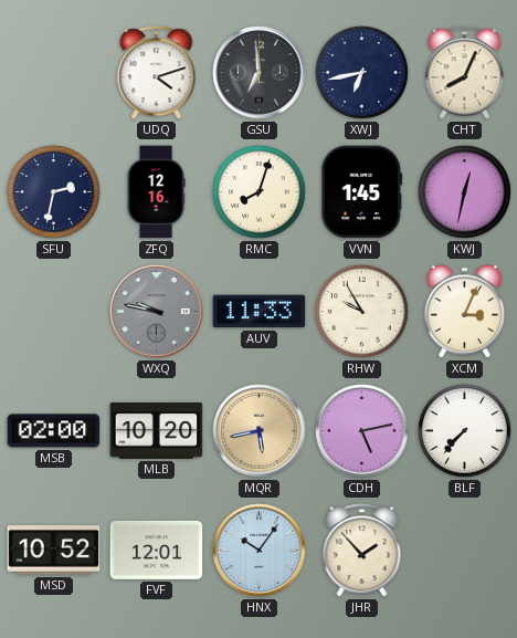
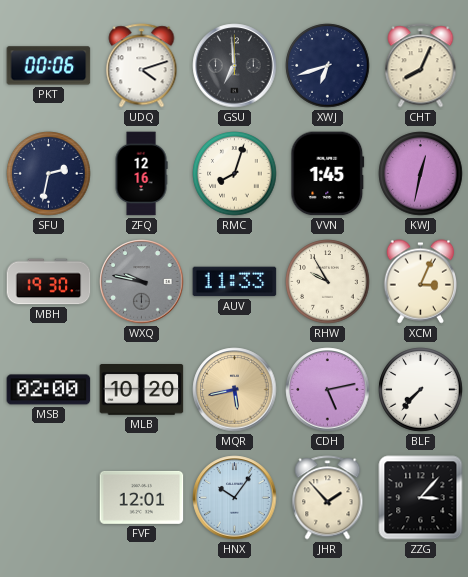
PKT: none -> 00:06 (49, 66)
XWJ: 6:43 -> 6:42 (328, 66)
MBH: none -> 19:30 (49, 282)
MSD: 10:52 -> none (54, 551)
ZZG: none -> 3:07 (421, 498)
